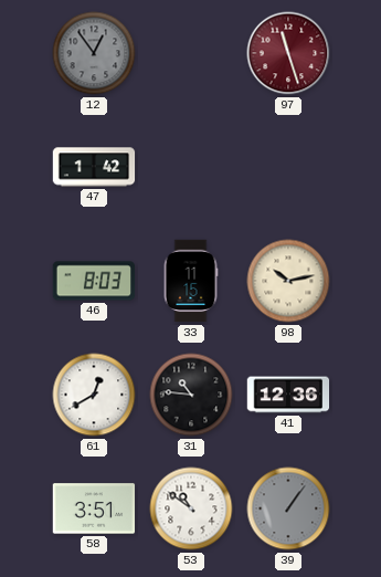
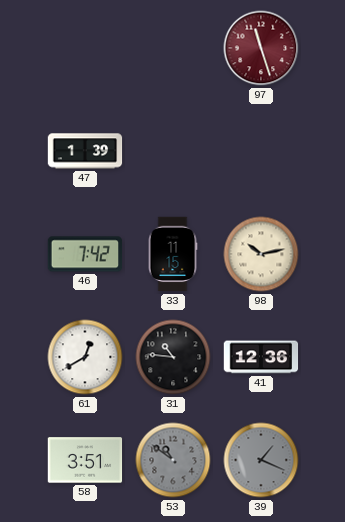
12: 12:54 -> none (94, 53)
47: 1:42 -> 1:39 (85, 151)
46: 8:03 -> 7:42 (85, 254)
53 dial: white -> grey (173, 460)
39: 1:06 -> 1:19 (261, 460)
